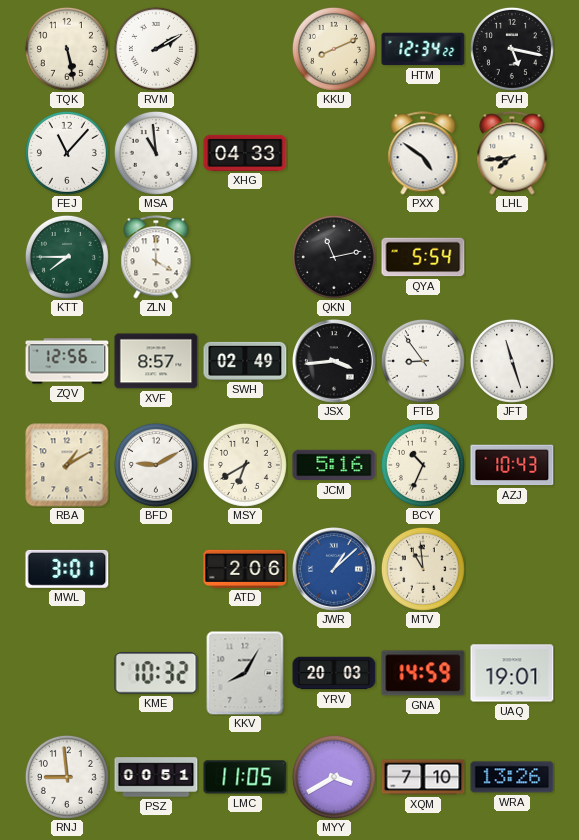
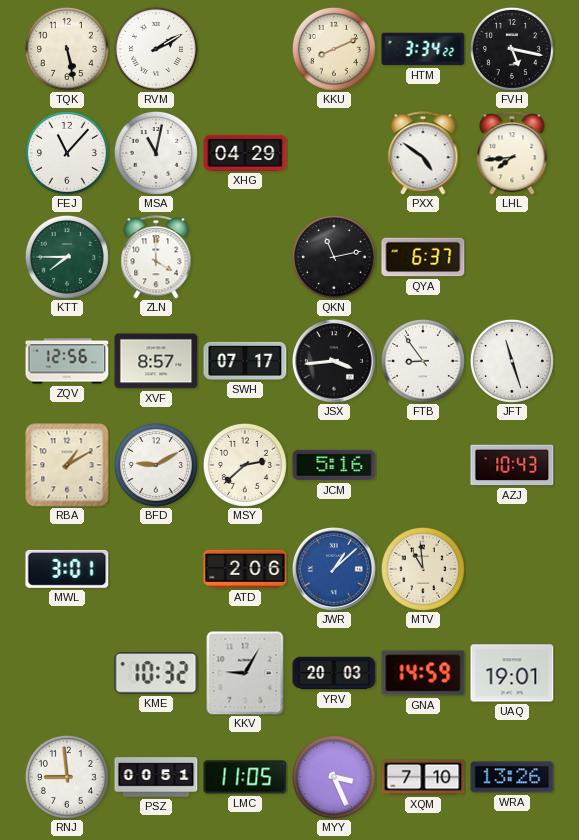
HTM: 12:34 -> 3:34 (423, 49)
MSA: 10:59 -> 11:02 (156, 153)
XHG: 04:33 -> 04:29 (245, 153)
QYA: 5:54 -> 6:37 (423, 257)
SWH: 02:49 -> 07:17 (245, 361)
MSY: 6:40 -> 2:38 (245, 465)
BCY: 10:34 -> none (423, 465)
KKV: 8:05 -> 9:05 (245, 673)
MYY: 3:40 -> 3:26 (334, 777)
